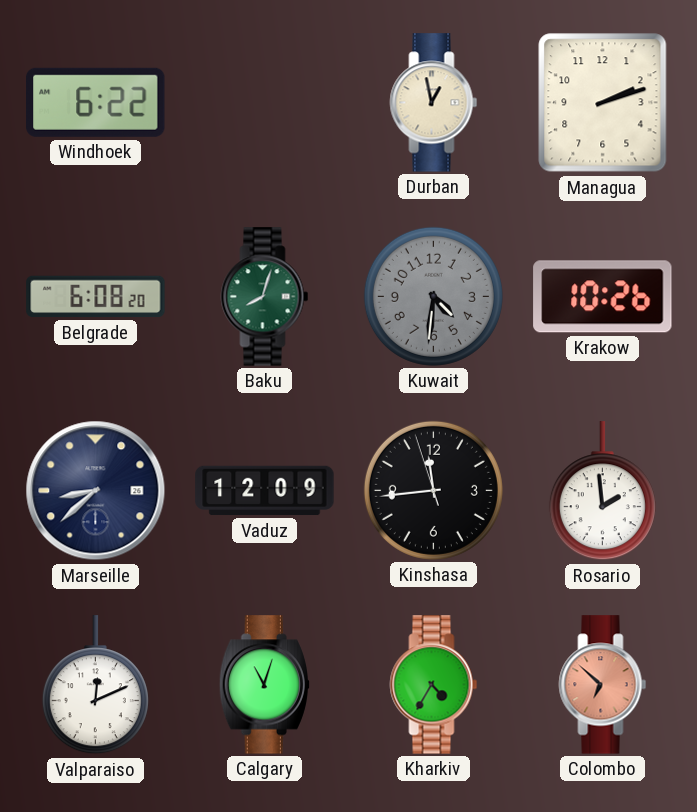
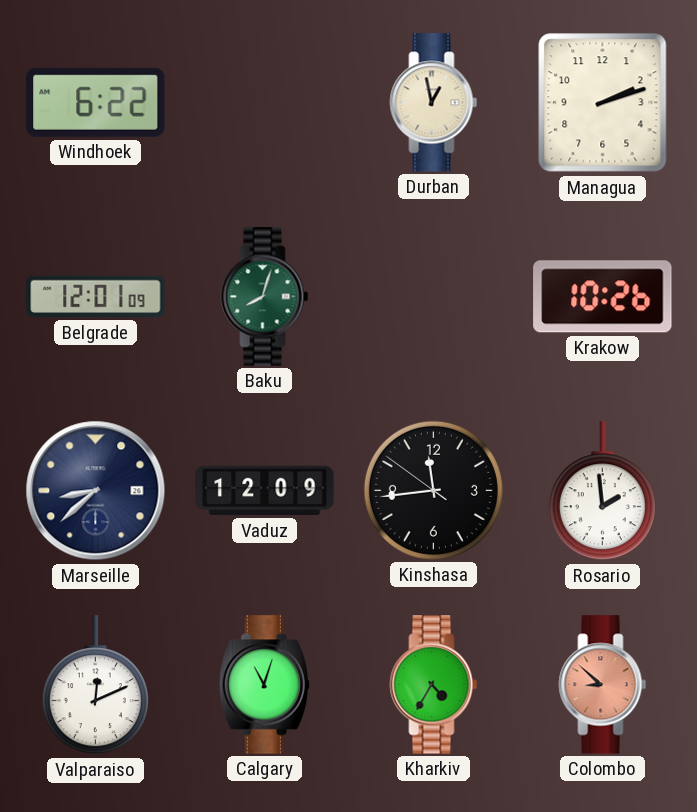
Belgrade: 6:08 -> 12:01 (96, 297)
Kuwait: 4:31 -> none (433, 296)
Kinshasa: 11:43:57 -> 11:43:51 (433, 490)
Colombo: 6:52 -> 8:52 (603, 685)
